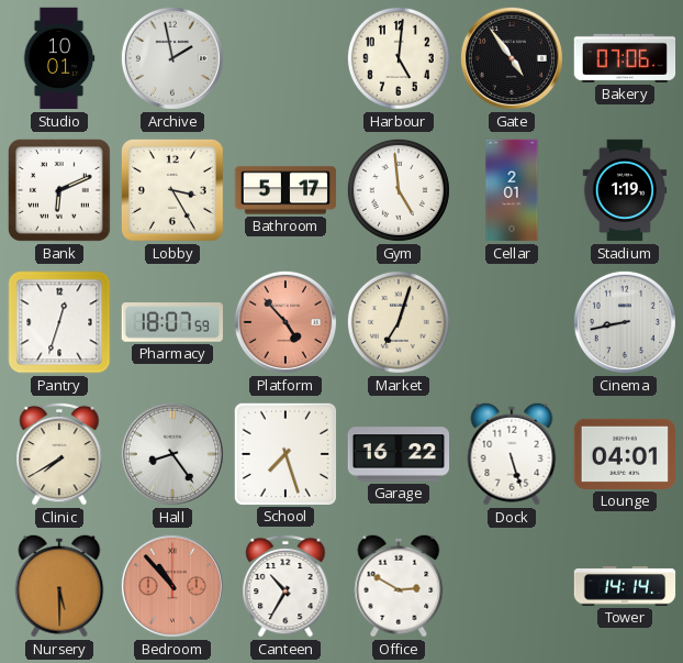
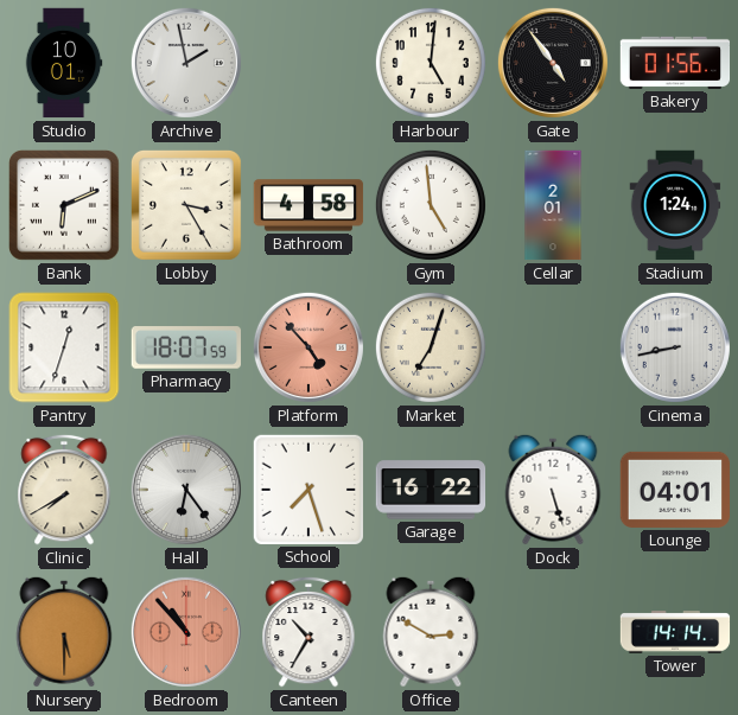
Bakery: 07:06 -> 01:56 (675, 63)
Bathroom: 5:17 -> 4:58 (308, 205)
Stadium: 1:19 -> 1:24 (675, 205)
Hall: 8:24 -> 6:24 (186, 490)
